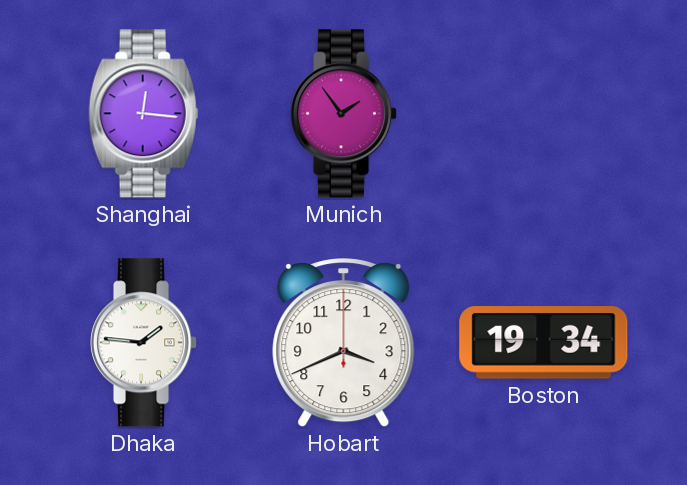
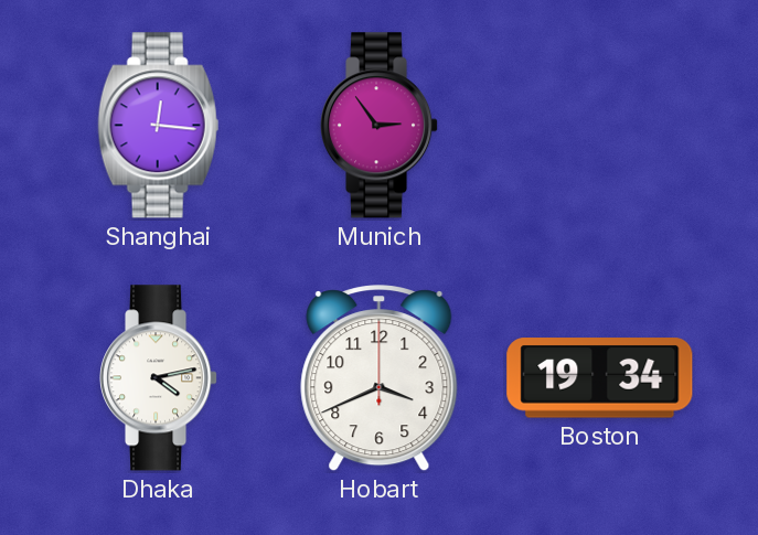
Munich: 1:54 -> 2:54 (380, 126)
Dhaka: 1:46 -> 4:13 (159, 378)
